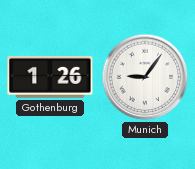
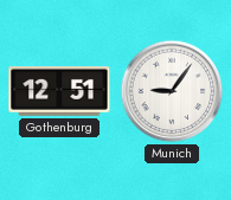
Gothenburg: 1:26 -> 12:51 (59, 91)
